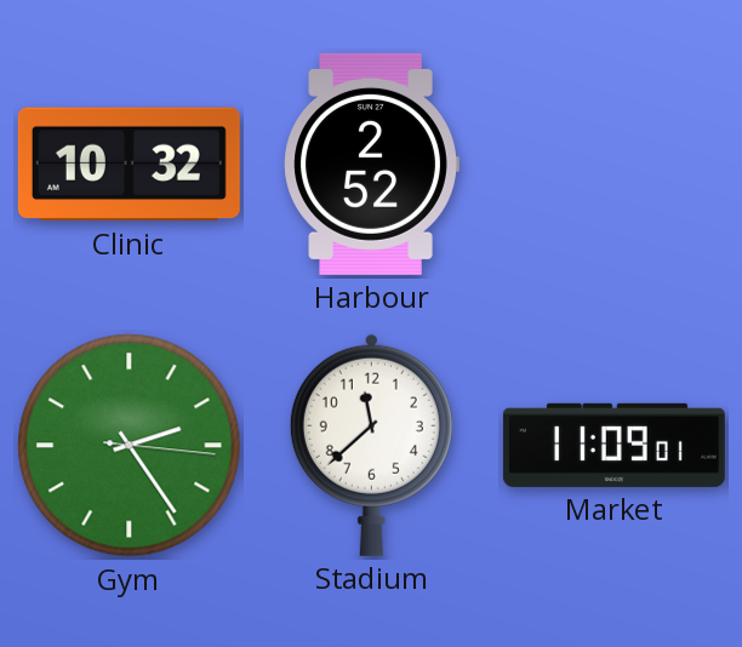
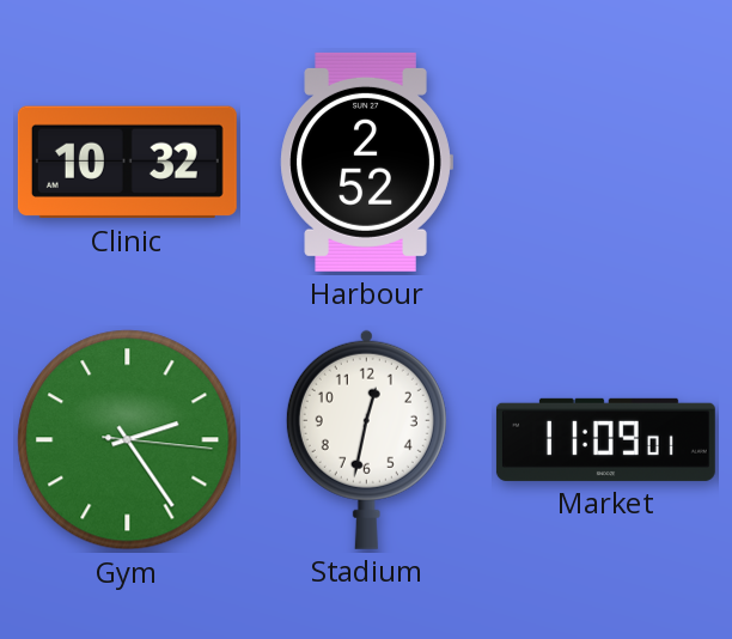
Stadium: 11:38 -> 12:32 (366, 439)
